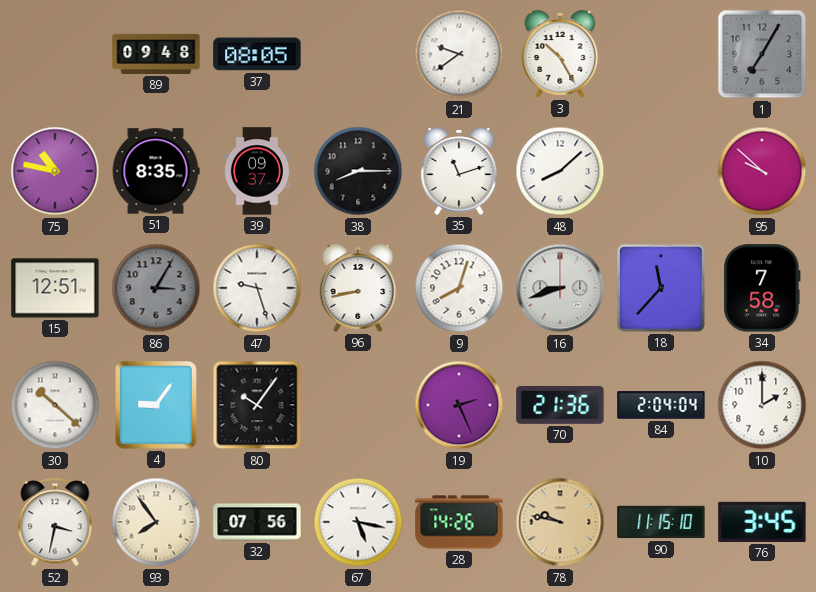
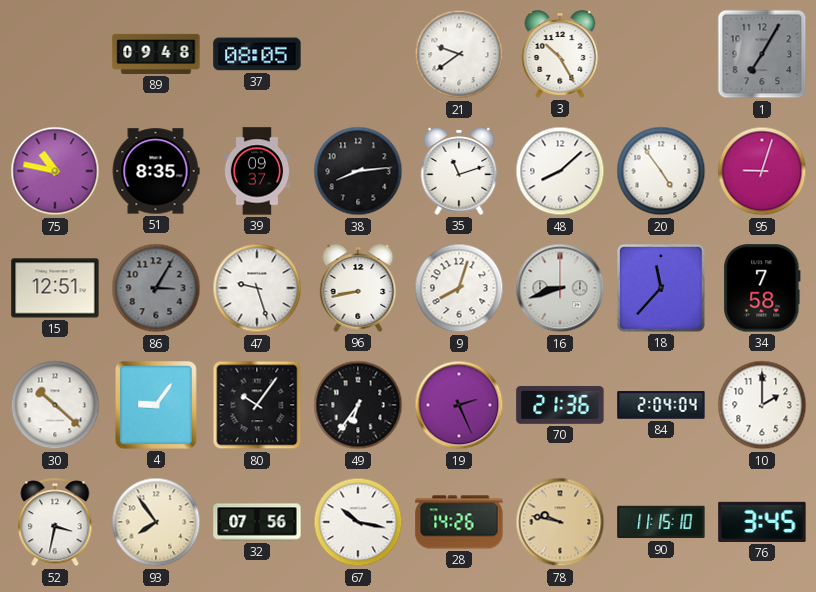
38: 8:15 -> 8:14 (358, 171)
20: none -> 4:54 (661, 171)
95: 9:52 -> 9:03 (762, 171)
49: none -> 6:36 (358, 405)
67: 5:17 -> 10:17 (358, 522)
